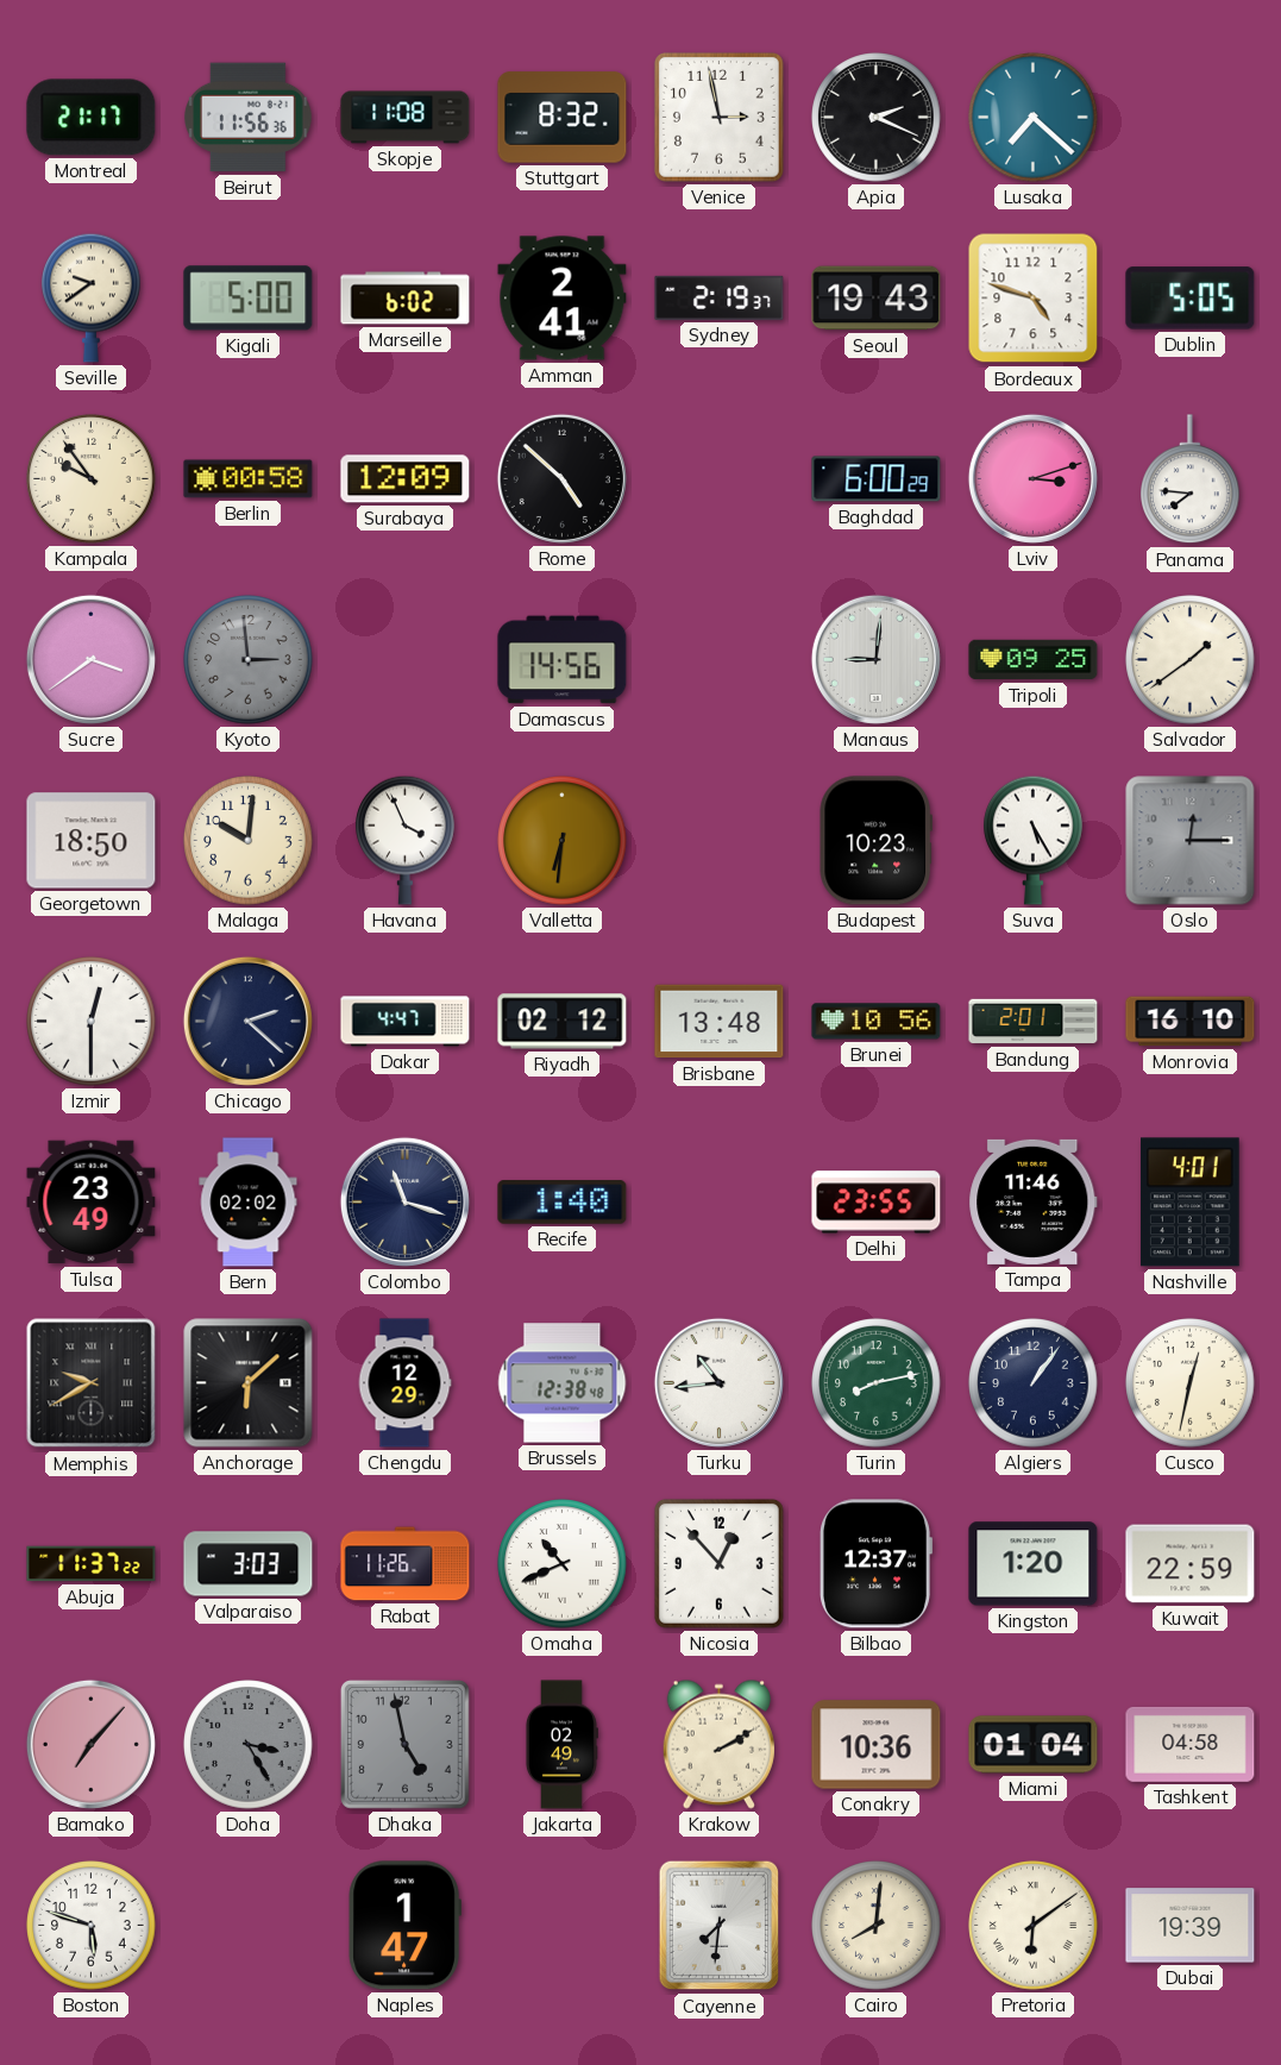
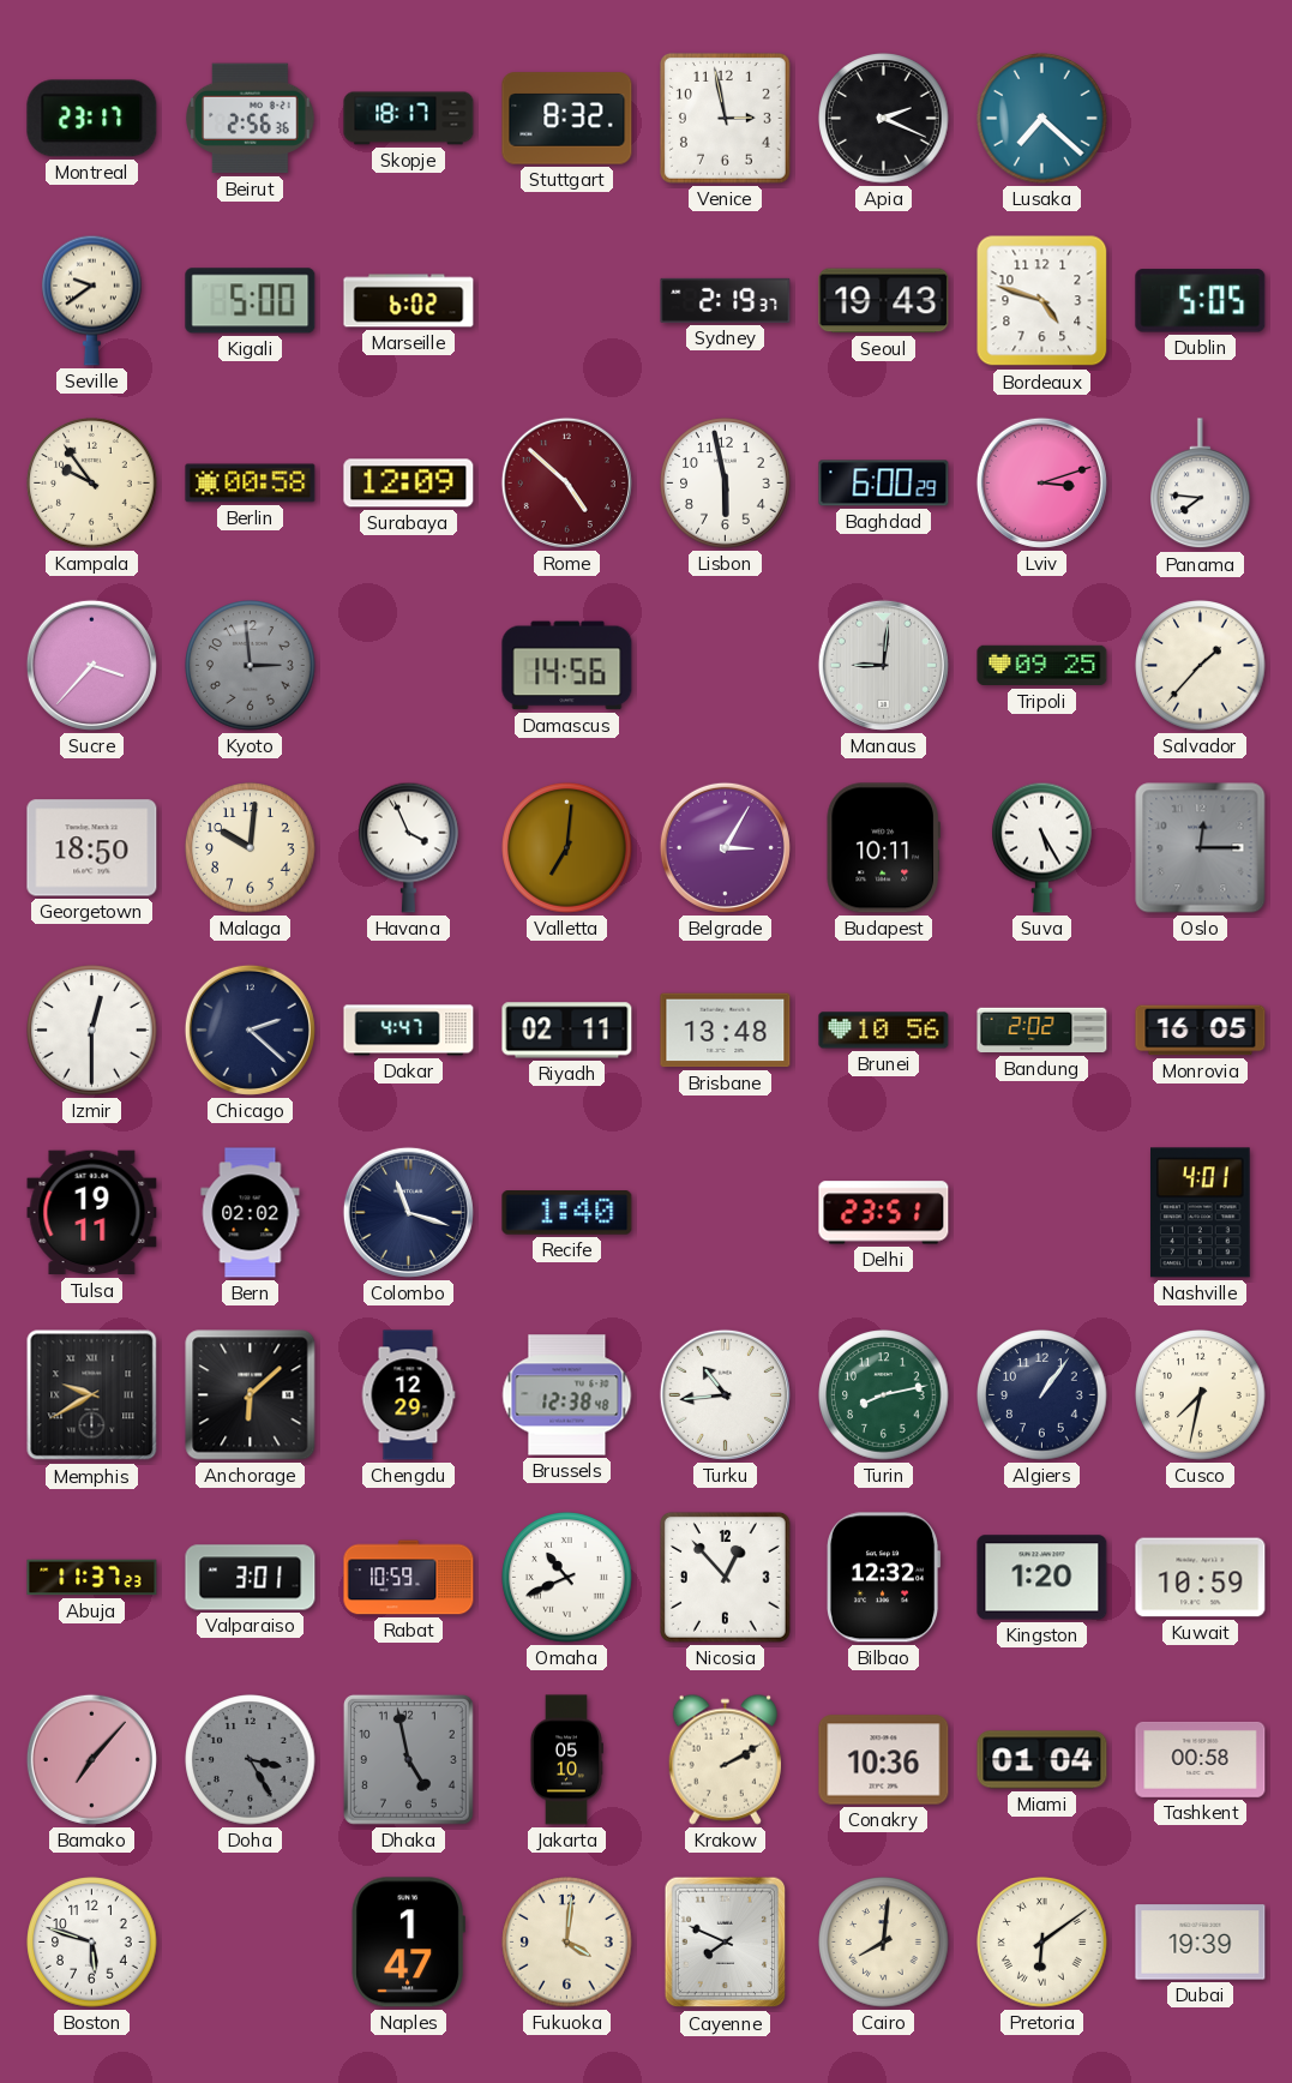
Montreal: 21:17 -> 23:17 (92, 119)
Beirut: 11:56 -> 2:56 (251, 119)
Skopje: 11:08 -> 18:17 (409, 119)
Amman: 2:41 -> none (563, 299)
Rome dial: black -> burgundy (566, 482)
Lisbon: none -> 5:58 (726, 484)
Sucre: 3:39 -> 3:37 (91, 665)
Salvador: 1:39 -> 1:37 (1201, 666)
Valletta: 6:31 -> 7:01 (567, 848)
Belgrade: none -> 3:05 (725, 847)
Budapest: 10:23 -> 10:11 (883, 848)
Riyadh: 02:12 -> 02:11 (567, 1031)
Bandung: 2:01 -> 2:02 (1042, 1031)
Monrovia: 16:10 -> 16:05 (1201, 1031)
Tulsa: 23:49 -> 19:11 (92, 1213)
Delhi: 23:55 -> 23:51 (884, 1213)
Tampa: 11:46 -> none (1034, 1201)
Cusco: 12:32 -> 7:32 (1201, 1395)
Abuja: 11:37:22 -> 11:37:23 (92, 1578)
Valparaiso: 3:03 -> 3:01 (251, 1578)
Rabat: 11:26 -> 10:59 (409, 1578)
Bilbao: 12:37 -> 12:32 (883, 1578)
Kuwait: 22:59 -> 10:59 (1201, 1578)
Jakarta: 02:49 -> 05:10 (566, 1760)
Tashkent: 04:58 -> 00:58 (1201, 1759)
Fukuoka: none -> 4:01 (567, 1943)
Cayenne: 7:31 -> 7:49 (726, 1943)
